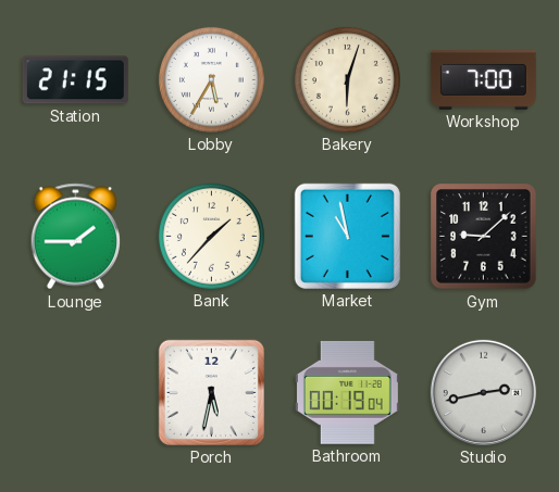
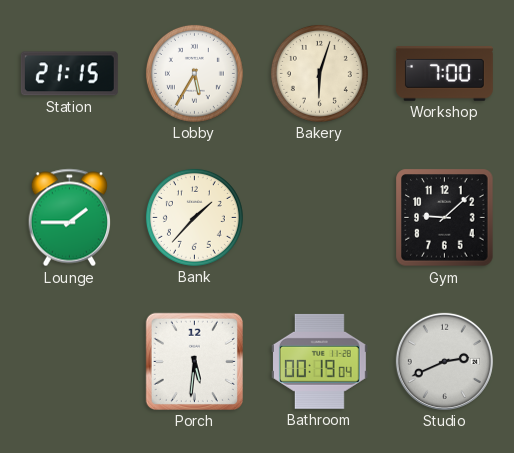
Market: 10:58 -> none (347, 236)
Porch: 5:32 -> 5:31 (194, 361)
Studio: 2:43 -> 2:41 (444, 361)
